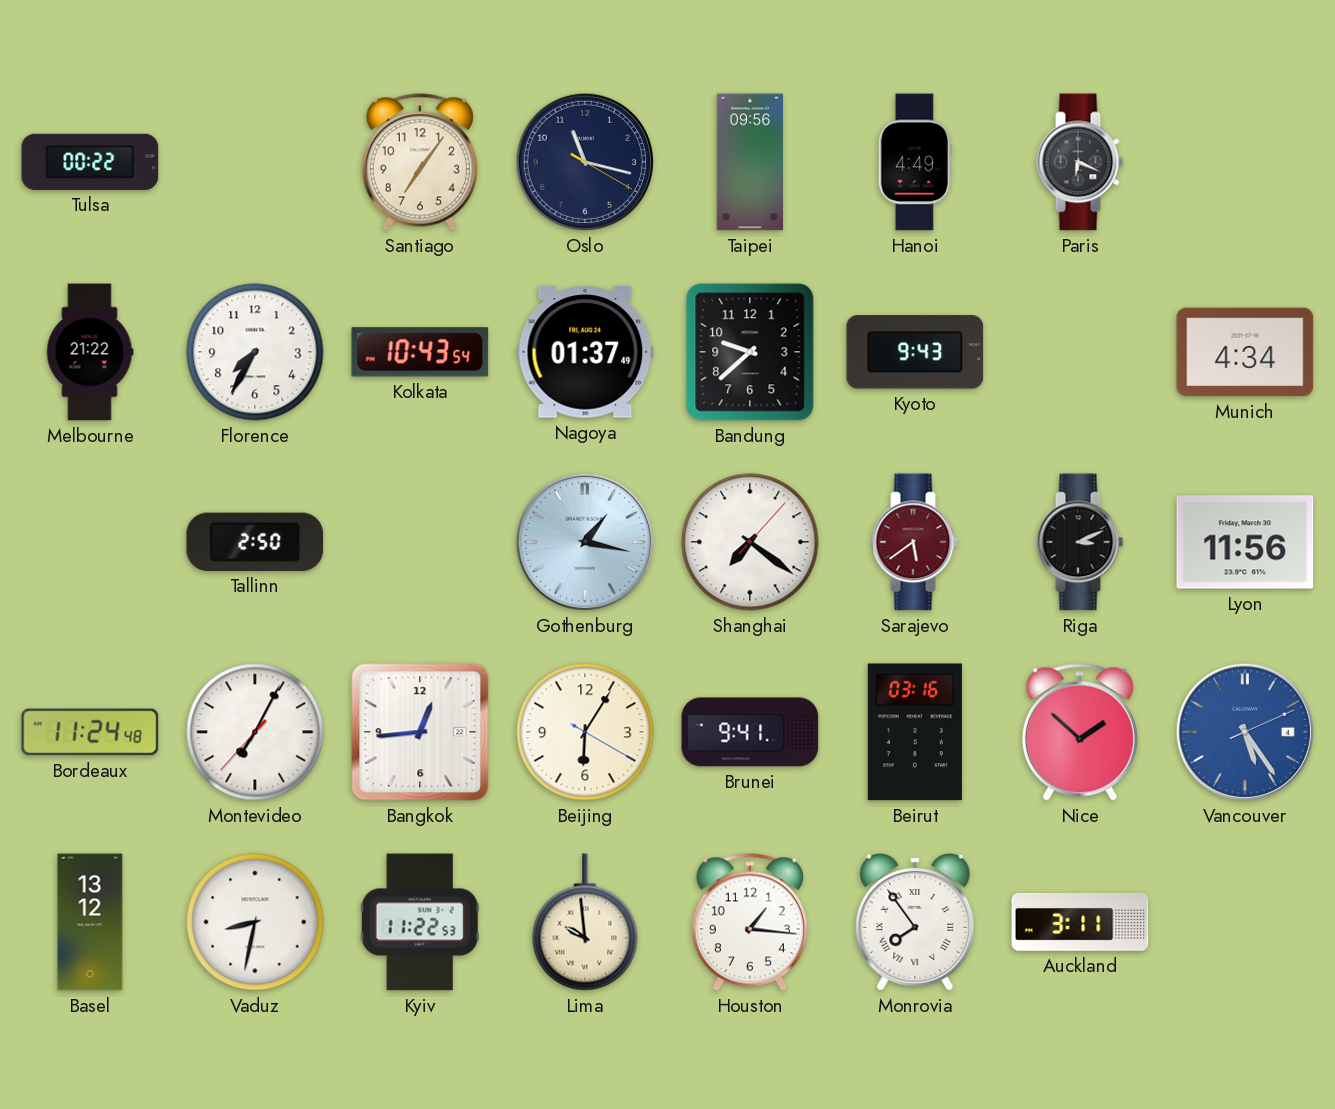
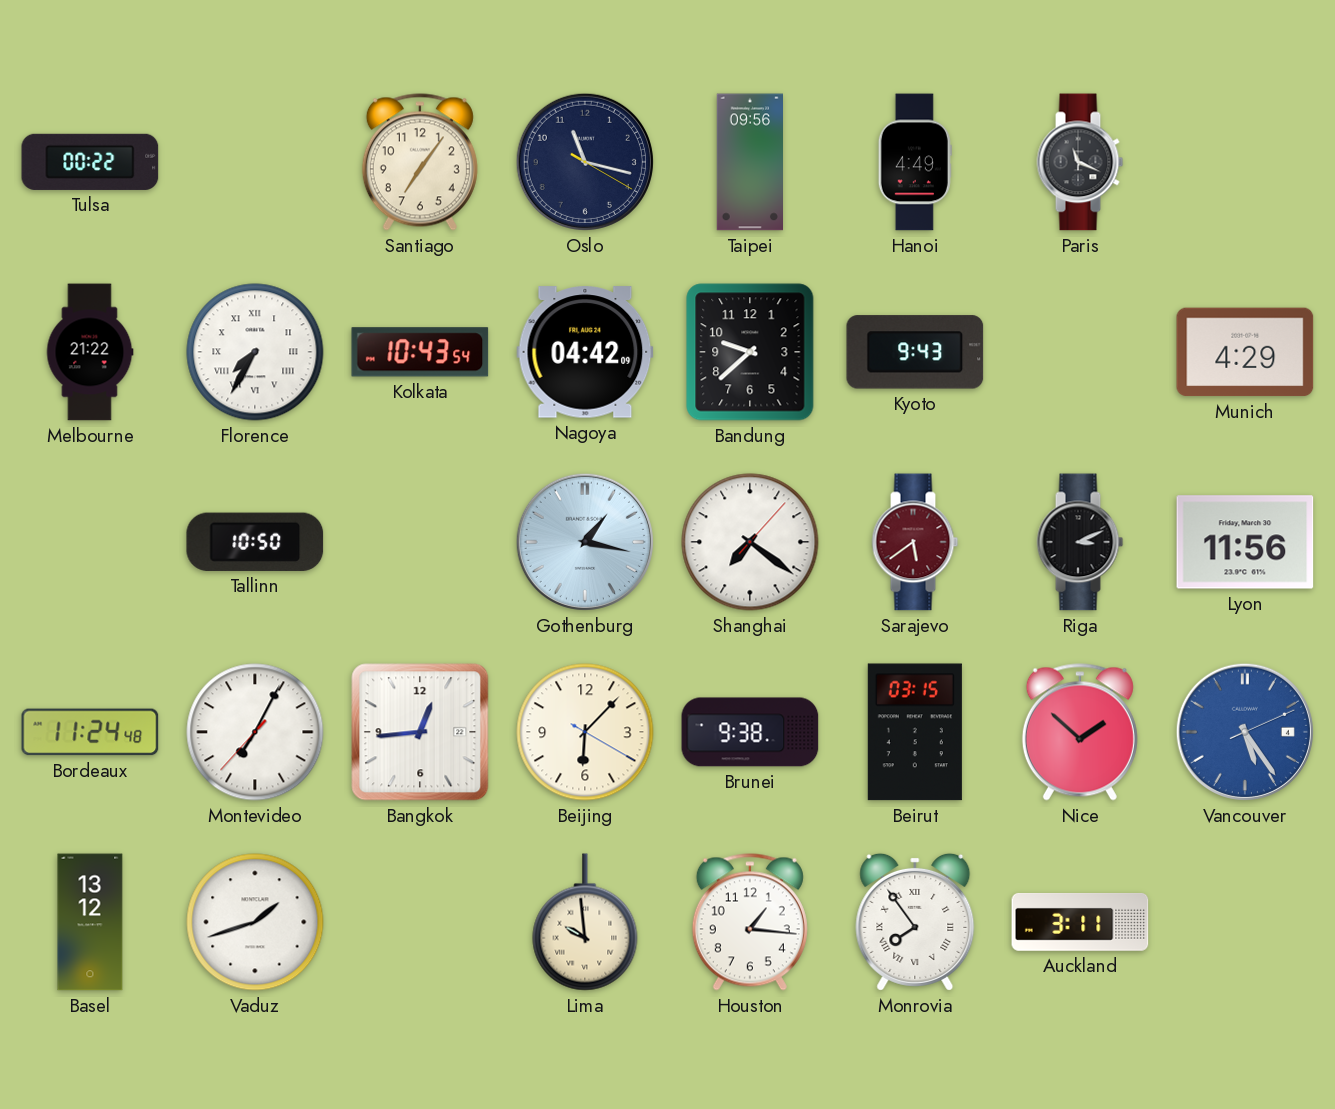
Paris: 6:19 -> 11:19 (1080, 162)
Florence numerals: Arabic -> Roman (255, 352)
Nagoya: 01:37 -> 04:42 (585, 352)
Munich: 4:34 -> 4:29 (1245, 352)
Tallinn: 2:50 -> 10:50 (255, 542)
Beijing: 6:05 -> 6:07 (585, 732)
Brunei: 9:41 -> 9:38 (750, 732)
Beirut: 03:16 -> 03:15 (915, 732)
Vaduz: 8:32 -> 1:42 (255, 922)
Kyiv: 11:22 -> none (420, 922)
